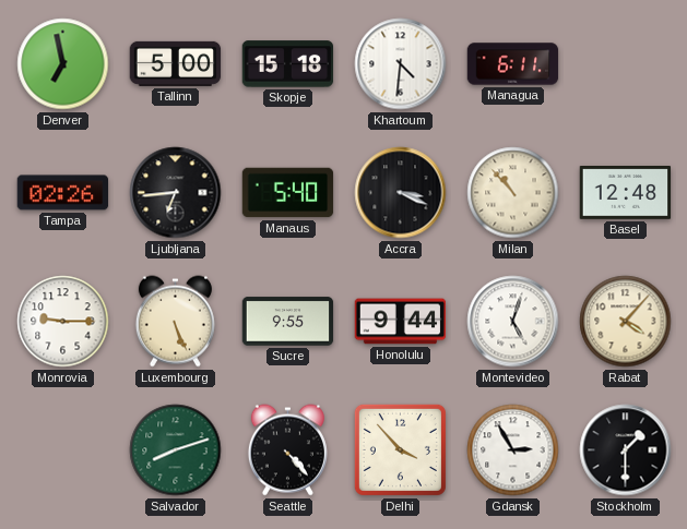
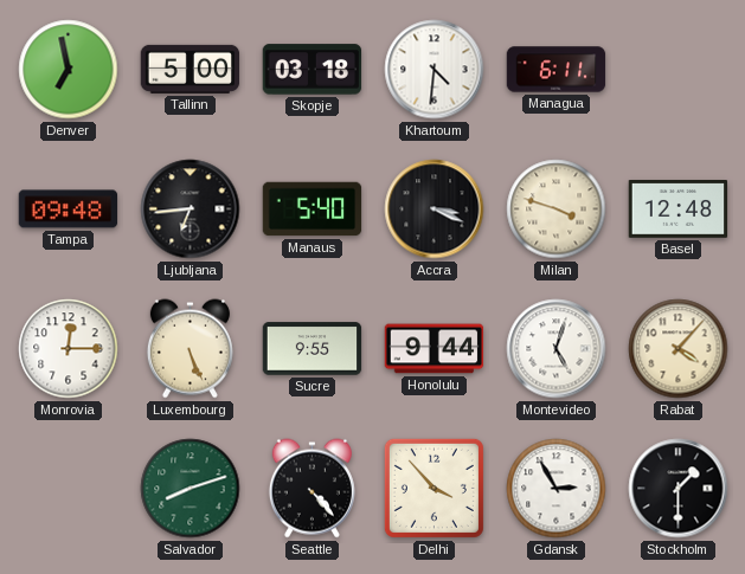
Skopje: 15:18 -> 03:18 (313, 70)
Tampa: 02:26 -> 09:48 (69, 209)
Milan: 10:53 -> 3:48 (557, 209)
Monrovia: 9:15 -> 12:15 (69, 349)
